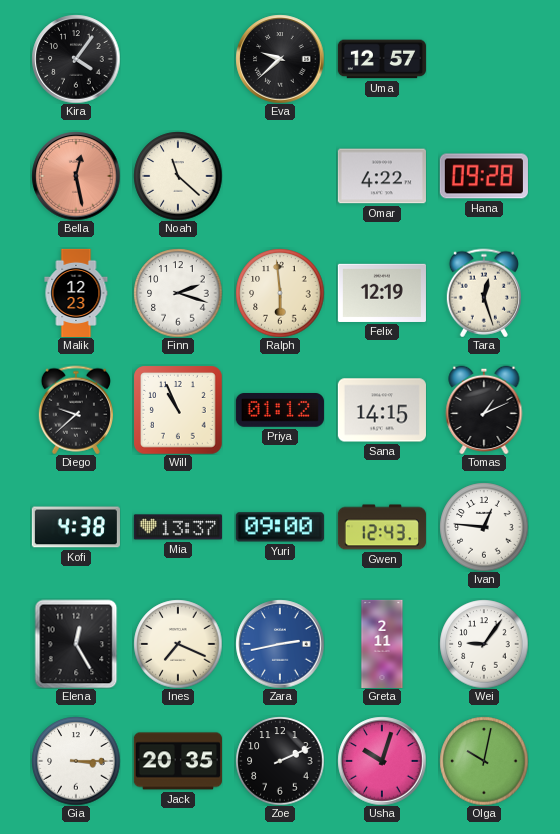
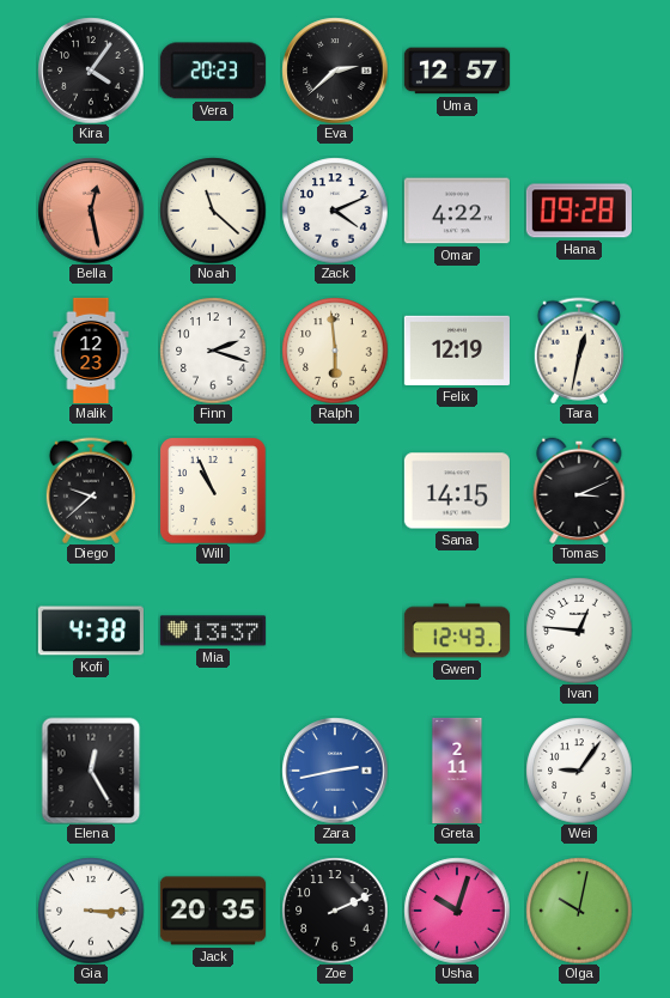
Vera: none -> 20:23 (213, 71)
Eva: 9:38 -> 2:38 (335, 71)
Zack: none -> 4:11 (335, 211)
Tara: 12:27 -> 12:32 (579, 351)
Priya: 01:12 -> none (280, 411)
Tomas: 1:11 -> 3:11 (579, 491)
Yuri: 09:00 -> none (280, 527)
Ines: 7:19 -> none (178, 644)
